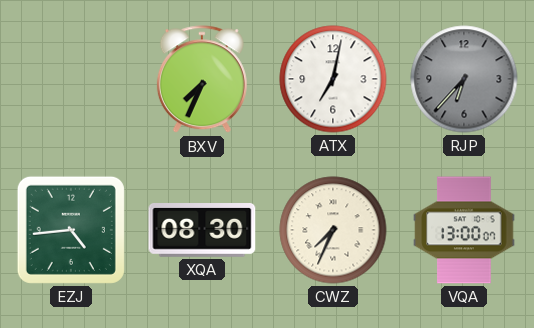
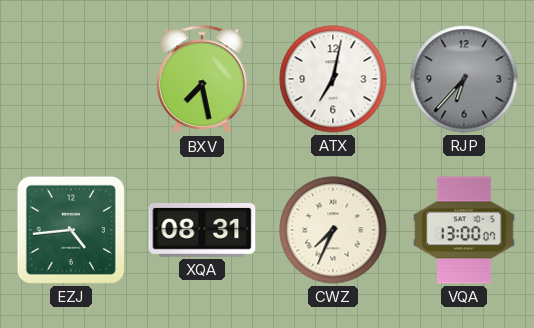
BXV: 7:34 -> 7:28 (202, 80)
XQA: 08:30 -> 08:31 (202, 231)
